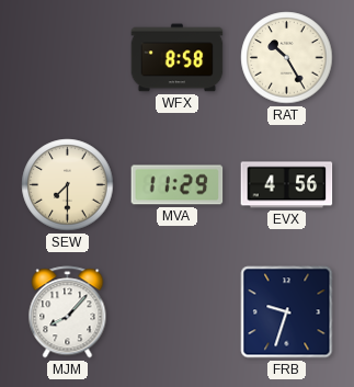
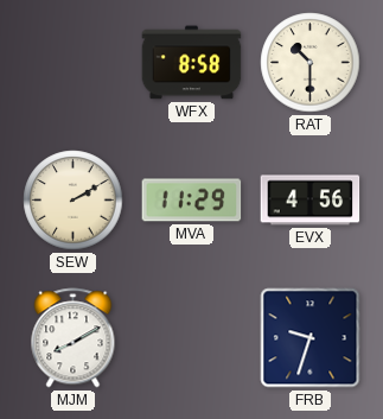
RAT: 10:25 -> 10:30 (311, 63)
SEW: 7:30 -> 2:10 (74, 201)
MJM: 8:07 -> 8:10 (74, 338)
